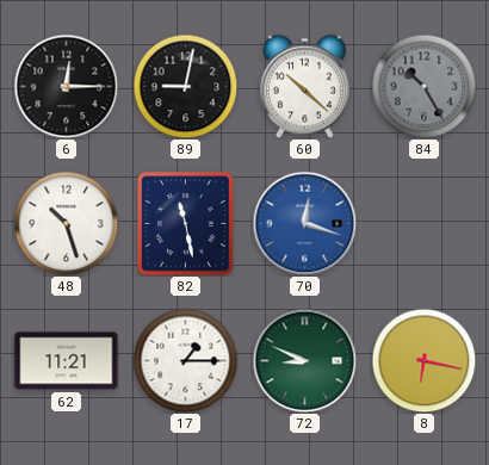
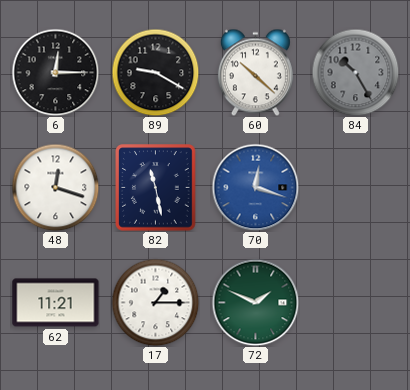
89: 9:02 -> 9:20 (155, 72)
48: 10:27 -> 12:18 (55, 187)
72: 8:49 -> 1:49 (255, 302)
8: 6:17 -> none (423, 360)
